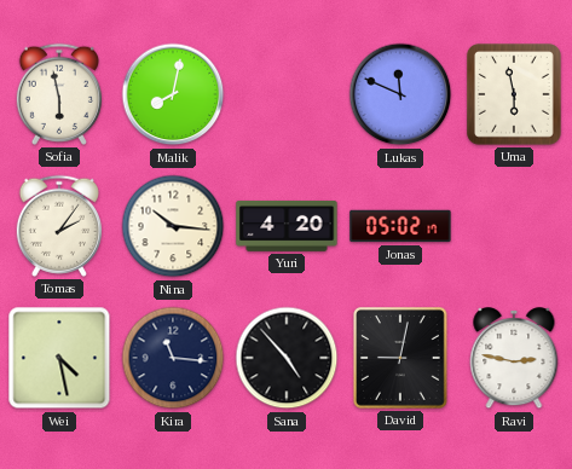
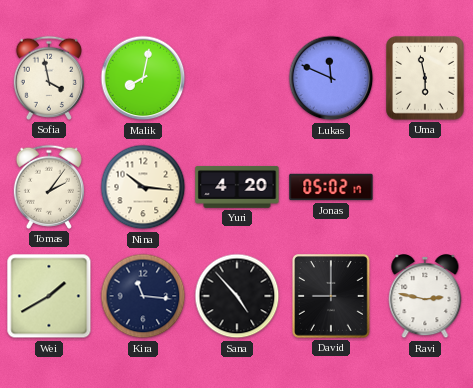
Sofia: 5:58 -> 3:58 (49, 78)
Wei: 4:28 -> 1:40 (49, 296)
David: 9:02 -> 9:00 (332, 297)
